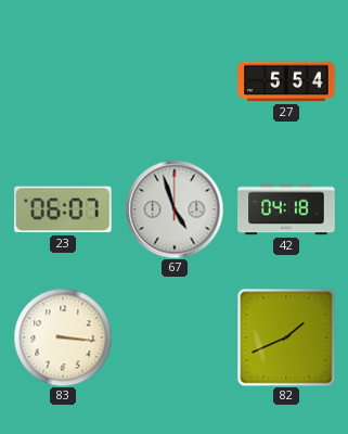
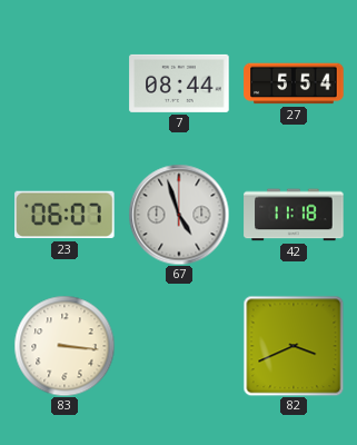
7: none -> 08:44 (179, 83)
42: 04:18 -> 11:18 (294, 215)
82: 1:41 -> 3:41 (294, 346)
